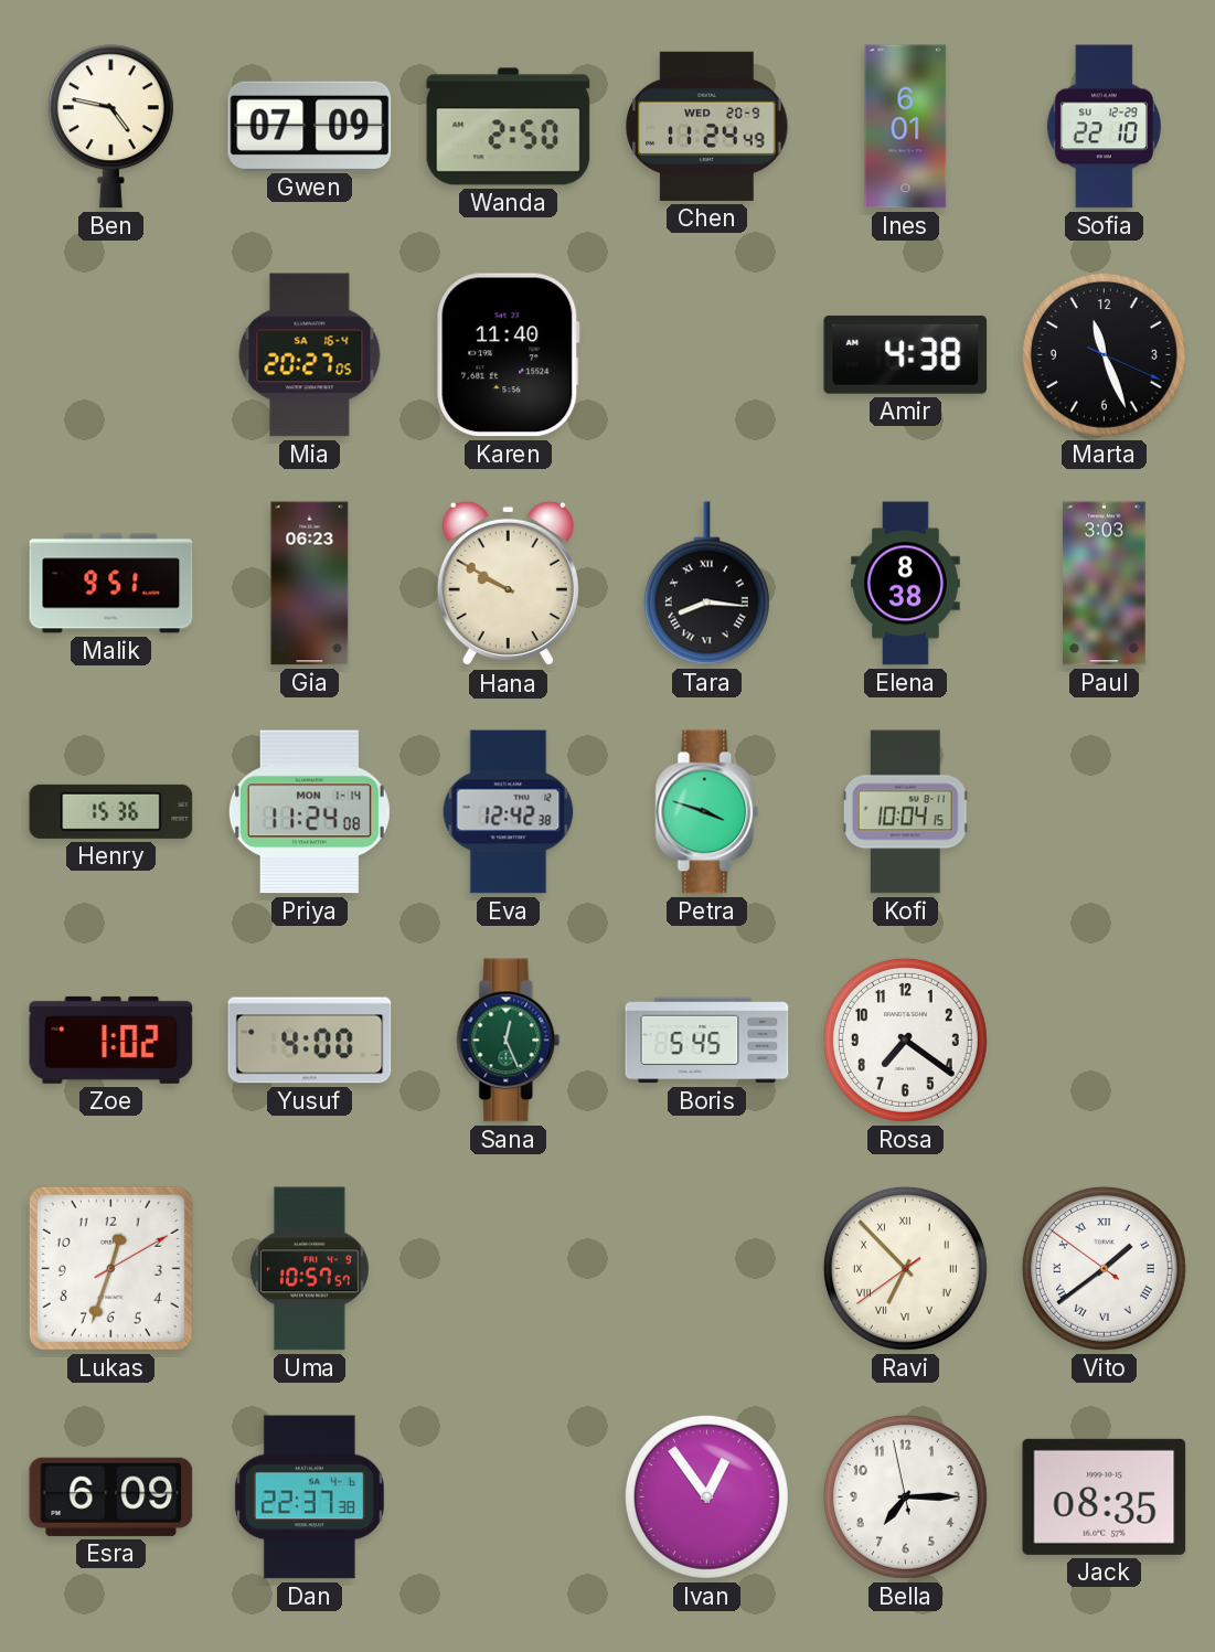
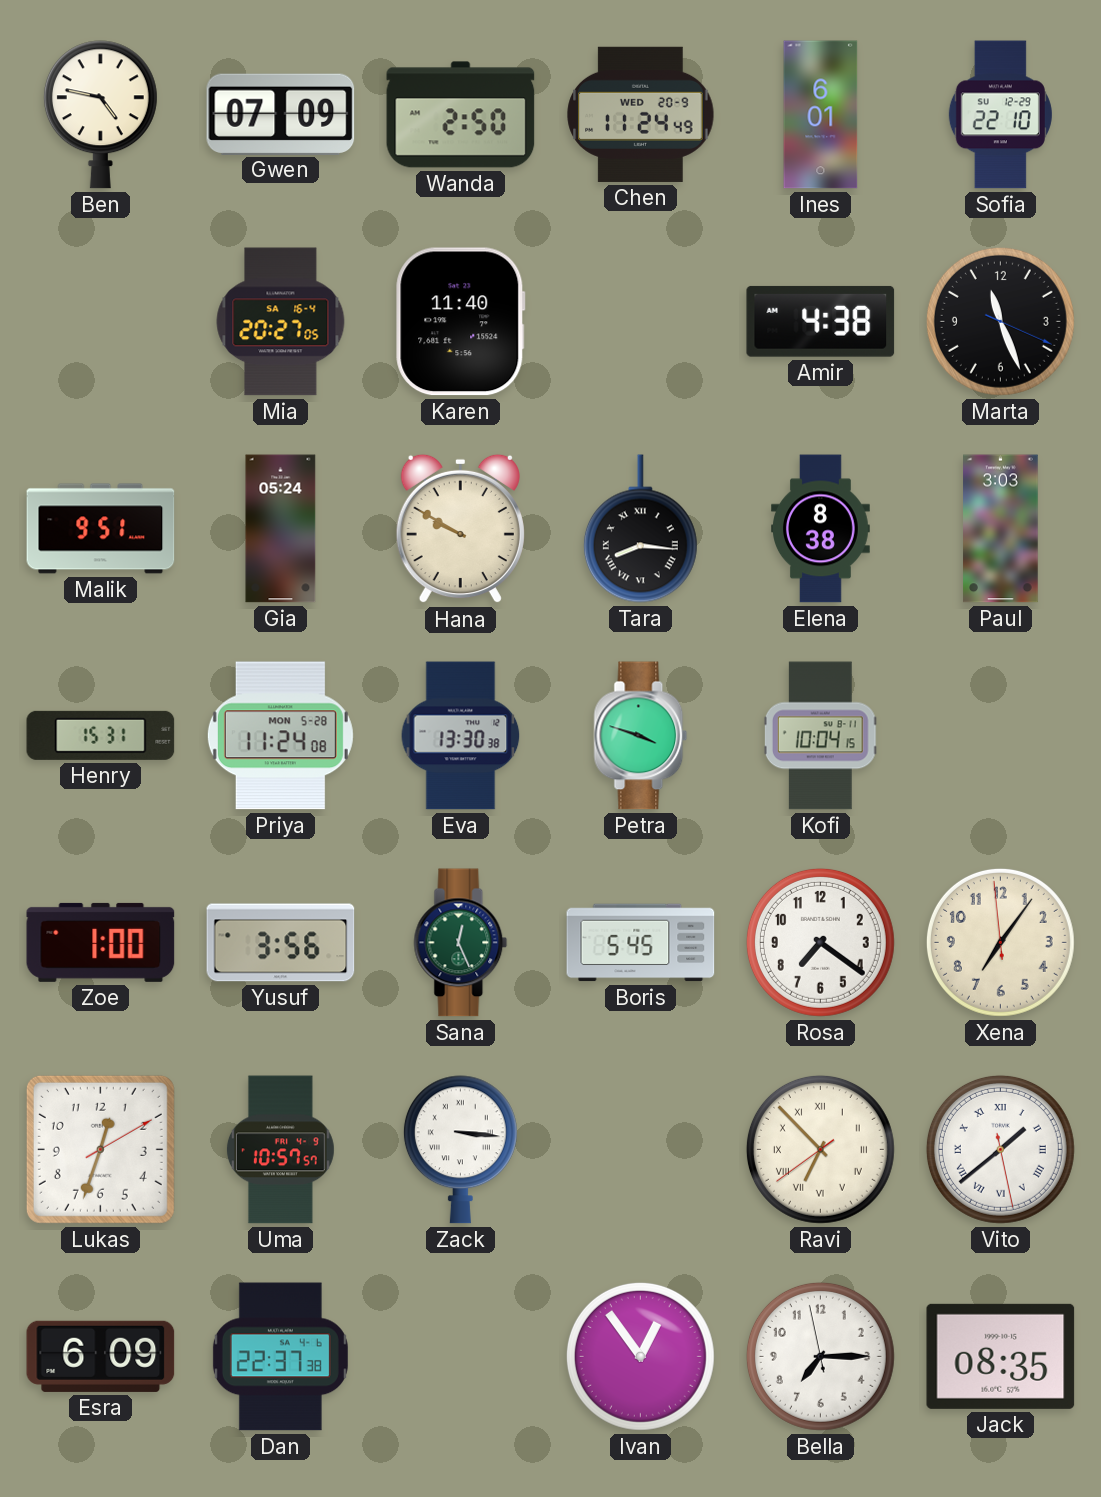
Gia: 06:23 -> 05:24 (281, 529)
Henry: 15:36 -> 15:31 (101, 735)
Priya date: MON 1-14 -> MON 5-28 (280, 736)
Eva: 12:42 -> 13:30 (461, 736)
Zoe: 1:02 -> 1:00 (101, 942)
Yusuf: 4:00 -> 3:56 (281, 943)
Xena: none -> 7:05 (1000, 942)
Zack: none -> 3:16 (460, 1150)
Vito: 1:38:51 -> 1:38:28 (1000, 1149)
